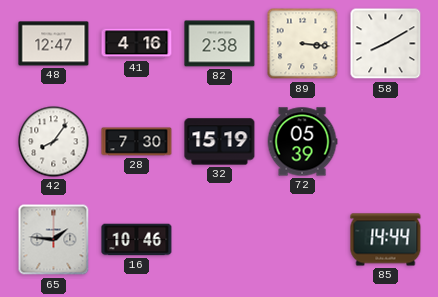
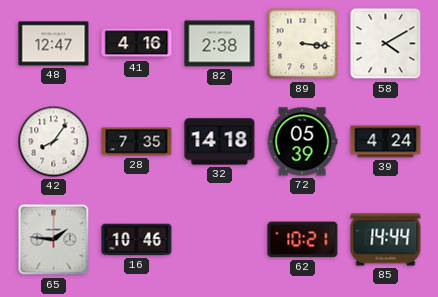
58: 8:10 -> 4:10 (386, 44)
28: 7:30 -> 7:35 (137, 142)
32: 15:19 -> 14:18 (220, 142)
39: none -> 4:24 (386, 142)
62: none -> 10:21 (303, 240)
